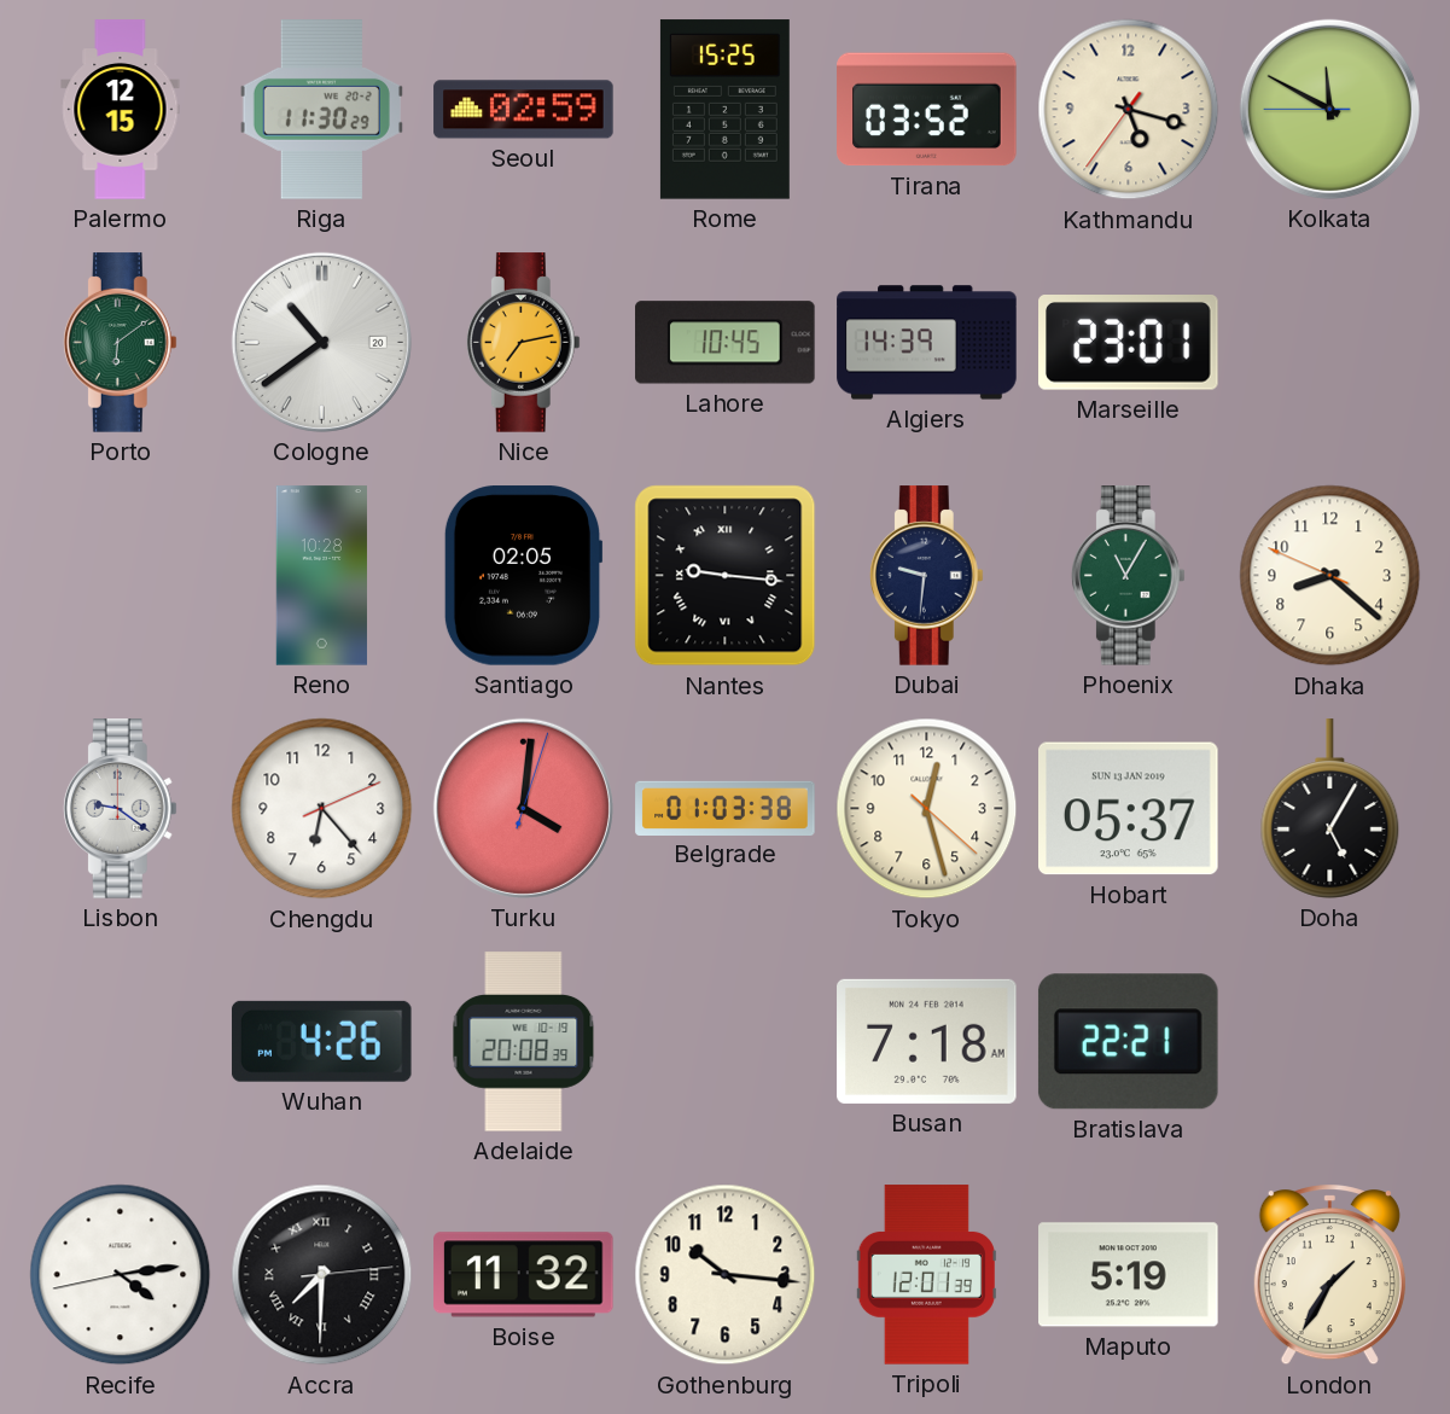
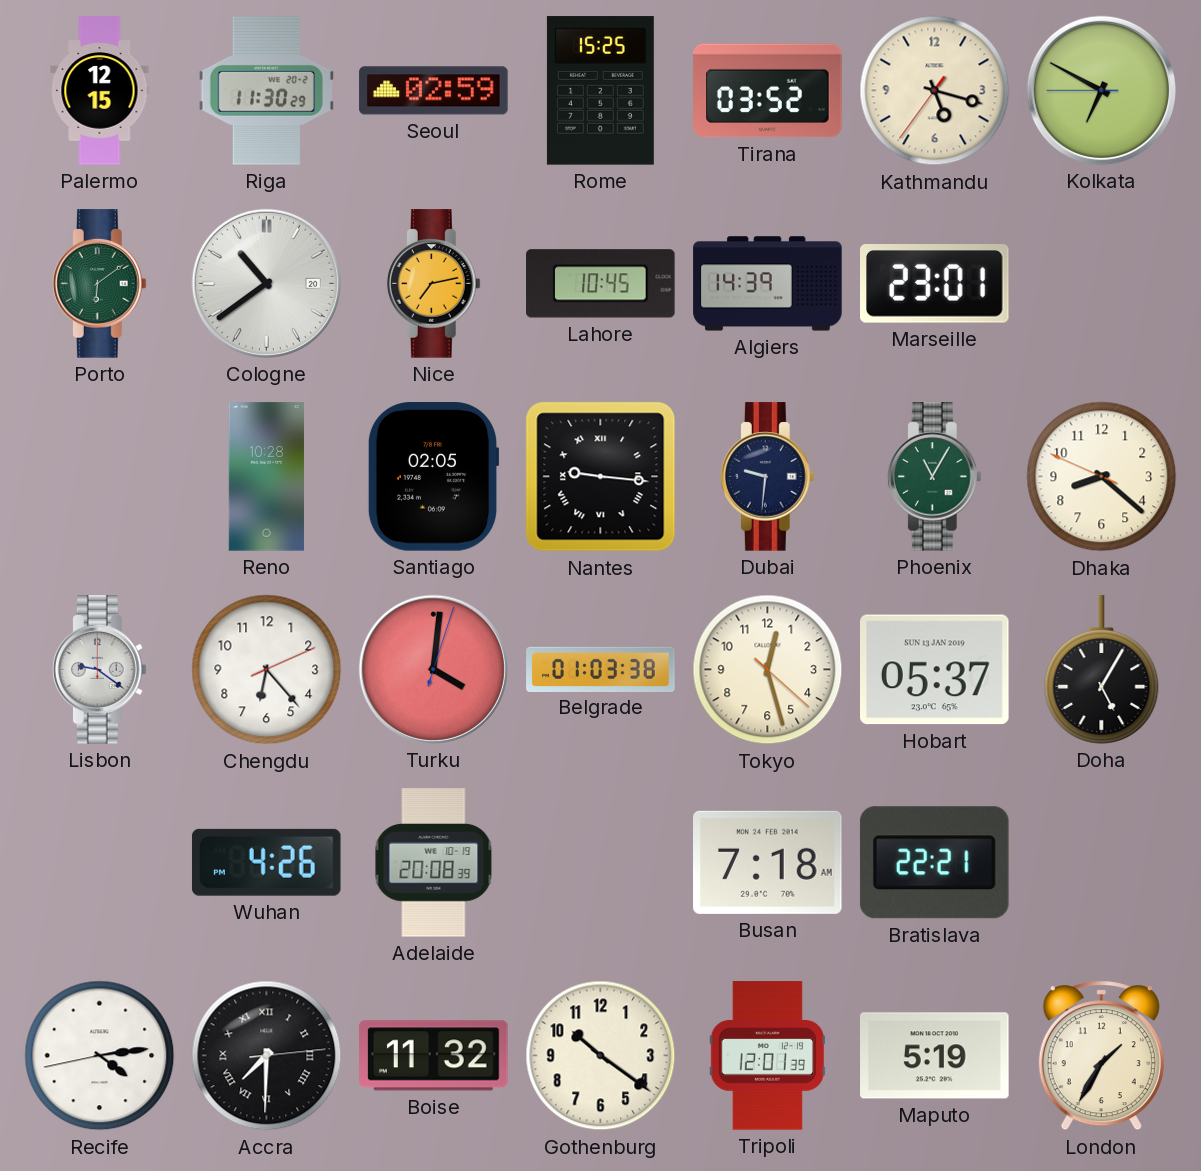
Kolkata: 11:49 -> 6:49 (1101, 90)
Gothenburg: 10:16 -> 10:21 (601, 1056)
